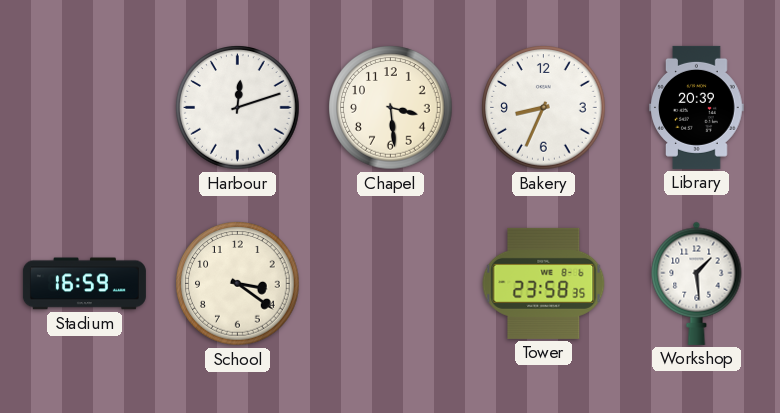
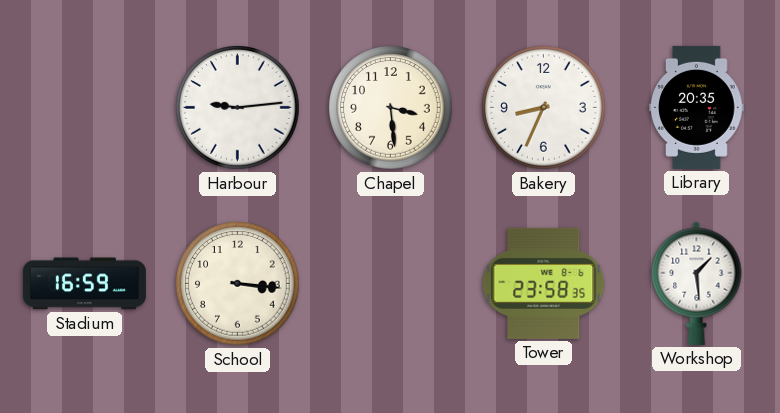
Harbour: 12:12 -> 9:14 (238, 108)
Library: 20:39 -> 20:35 (697, 107)
School: 3:21 -> 3:16 (238, 284)
